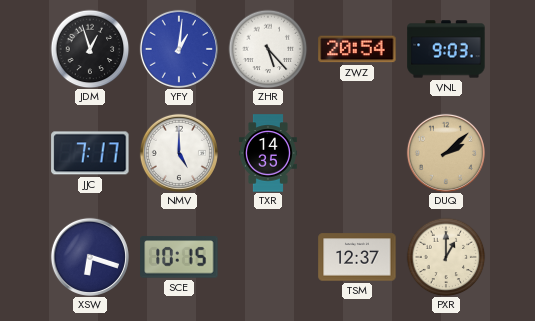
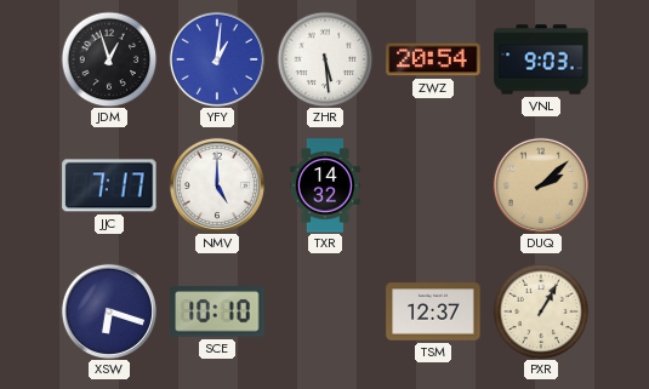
ZHR: 5:23 -> 5:29 (325, 59)
TXR: 14:35 -> 14:32 (325, 185)
SCE: 10:15 -> 10:10 (217, 311)
PXR: 1:00 -> 1:05 (541, 311)
